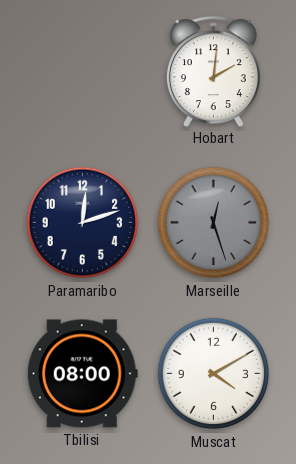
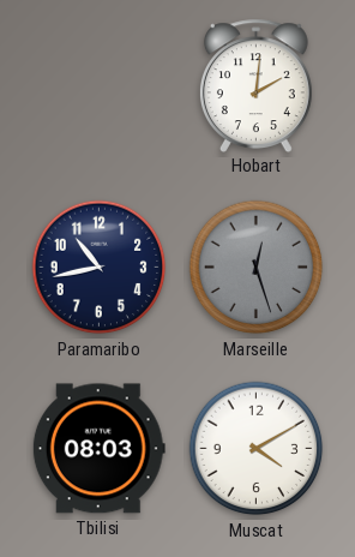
Paramaribo: 12:12 -> 10:43 (100, 268)
Tbilisi: 08:00 -> 08:03 (98, 449)
